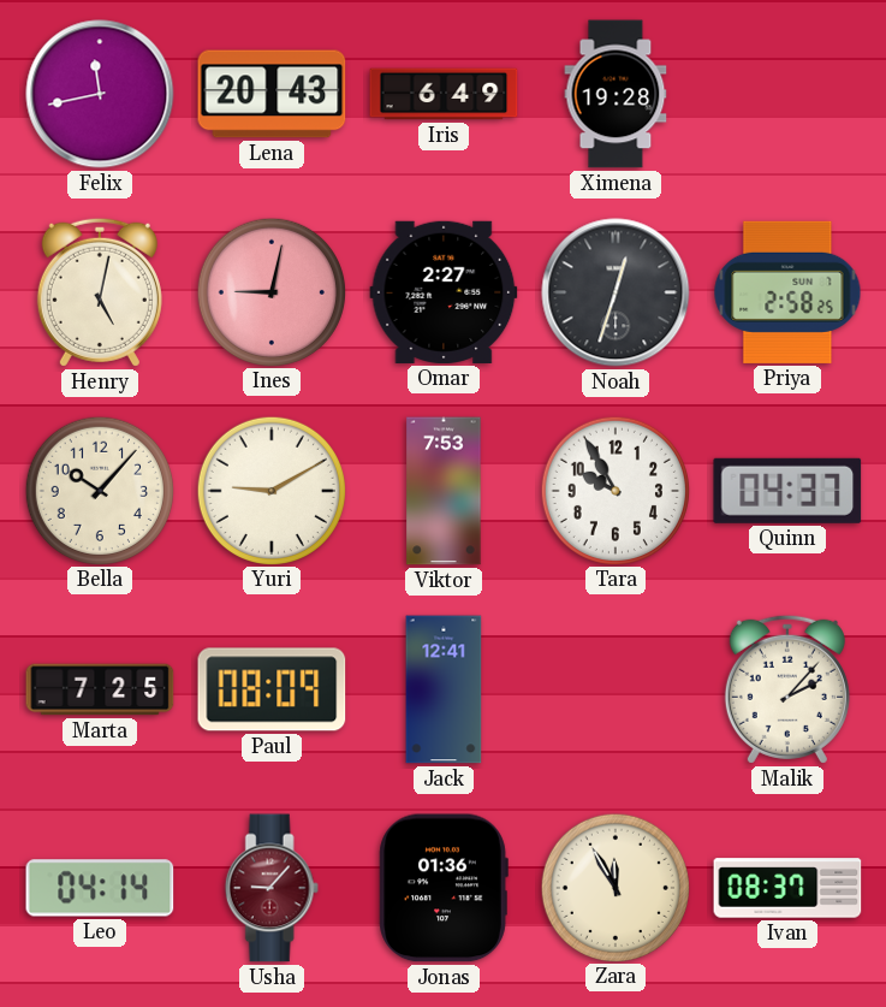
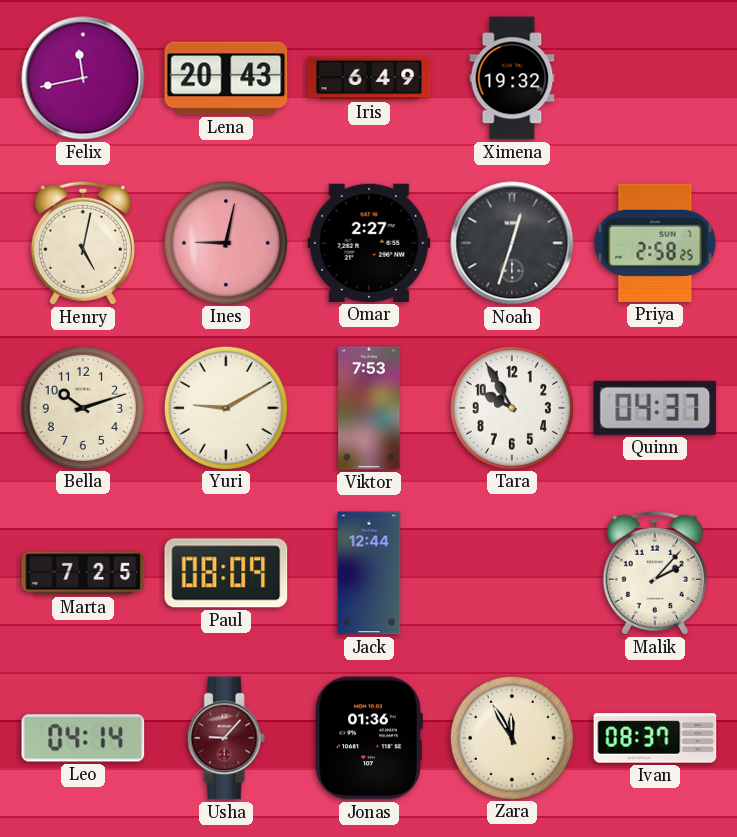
Ximena: 19:28 -> 19:32 (512, 78)
Bella: 10:07 -> 10:12 (82, 407)
Jack: 12:41 -> 12:44 (369, 573)
